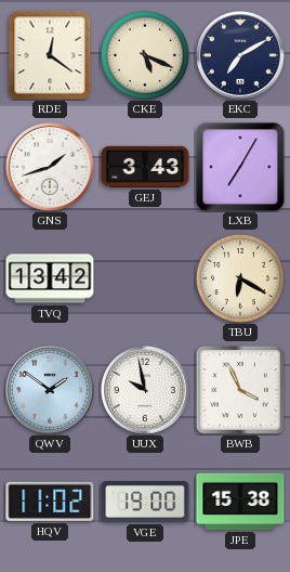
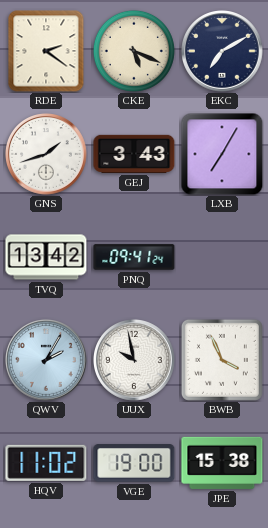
RDE: 12:21 -> 2:21 (46, 51)
PNQ: none -> 09:41 (134, 257)
TBU: 6:20 -> none (240, 278)
QWV: 1:51 -> 2:05 (47, 361)
